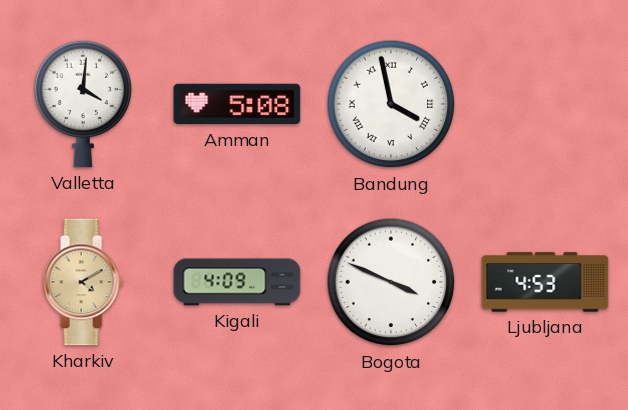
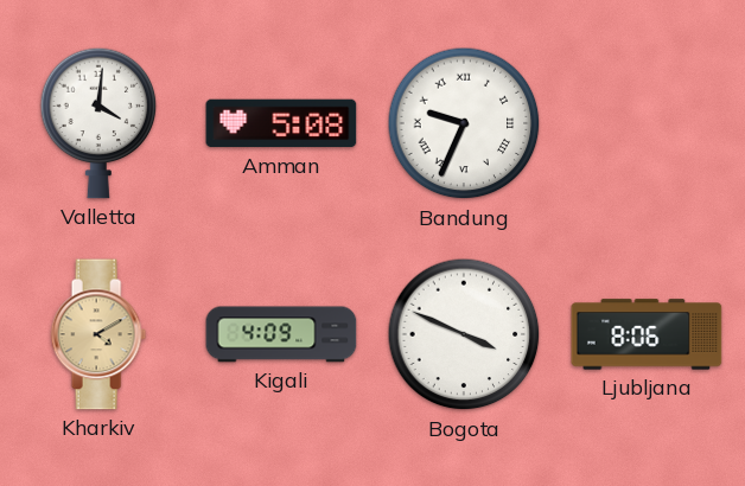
Bandung: 3:58 -> 9:34 (464, 123)
Ljubljana: 4:53 -> 8:06 (647, 334)
